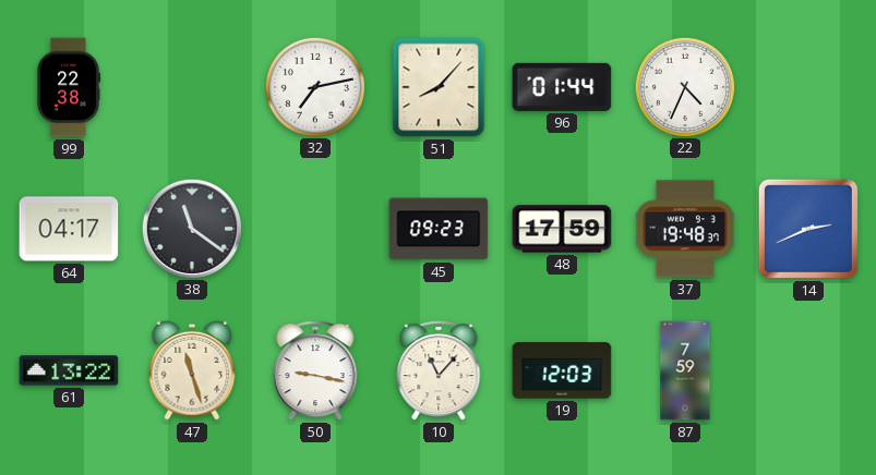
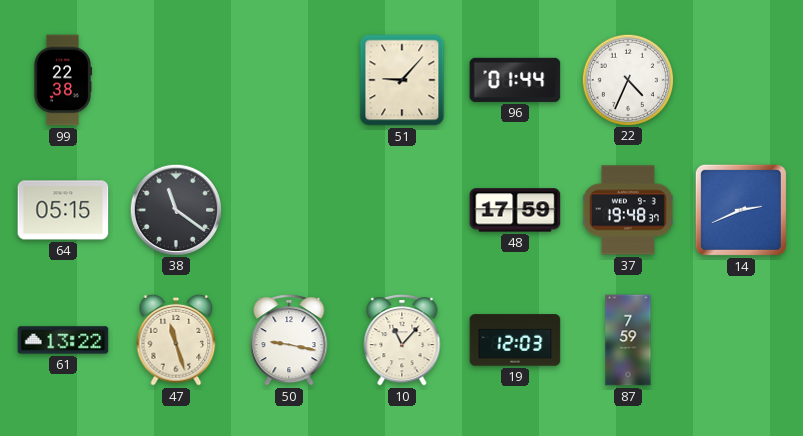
32: 7:13 -> none (314, 86)
51: 8:07 -> 9:07 (402, 80)
64: 04:17 -> 05:15 (63, 210)
45: 09:23 -> none (439, 229)
